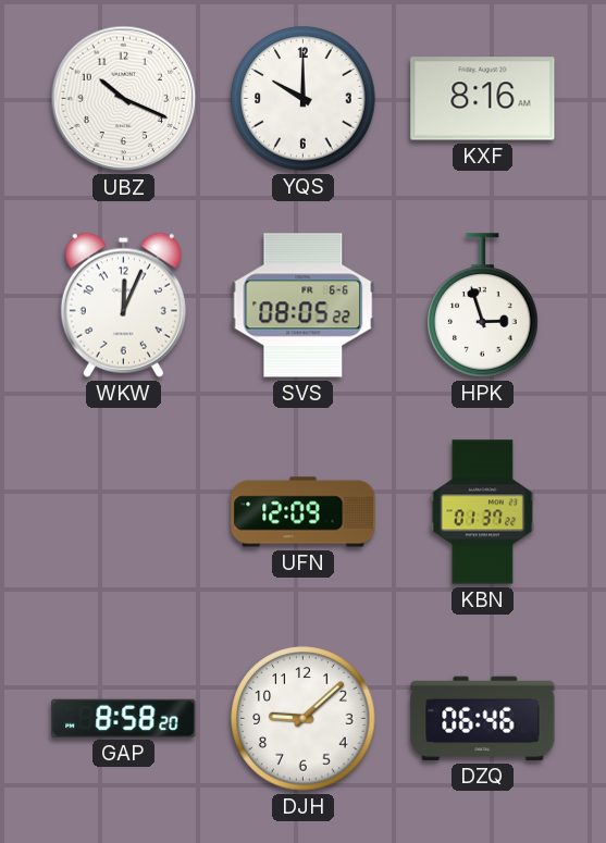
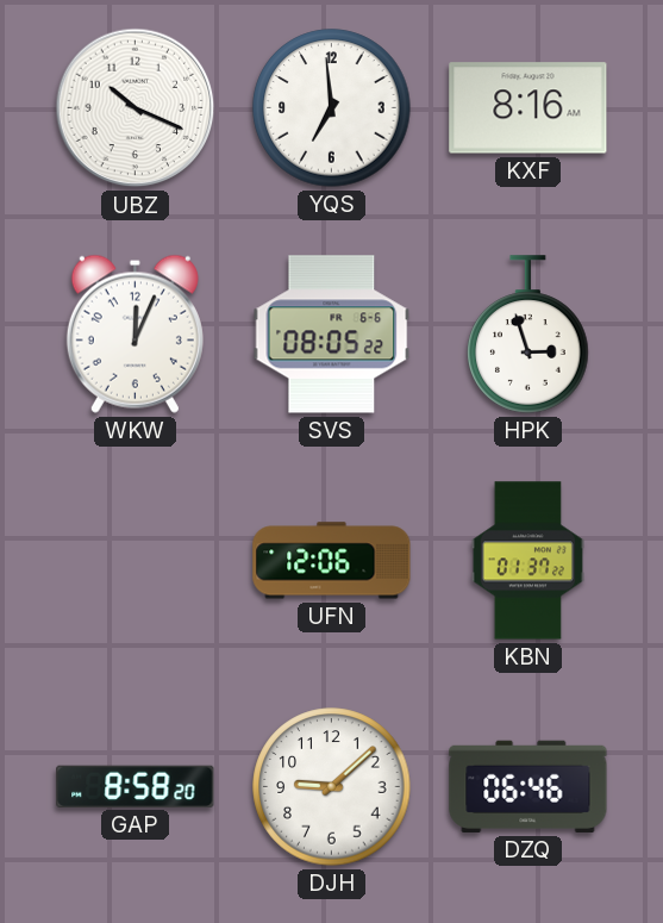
YQS: 10:00 -> 6:59 (332, 108)
UFN: 12:09 -> 12:06 (332, 561)
